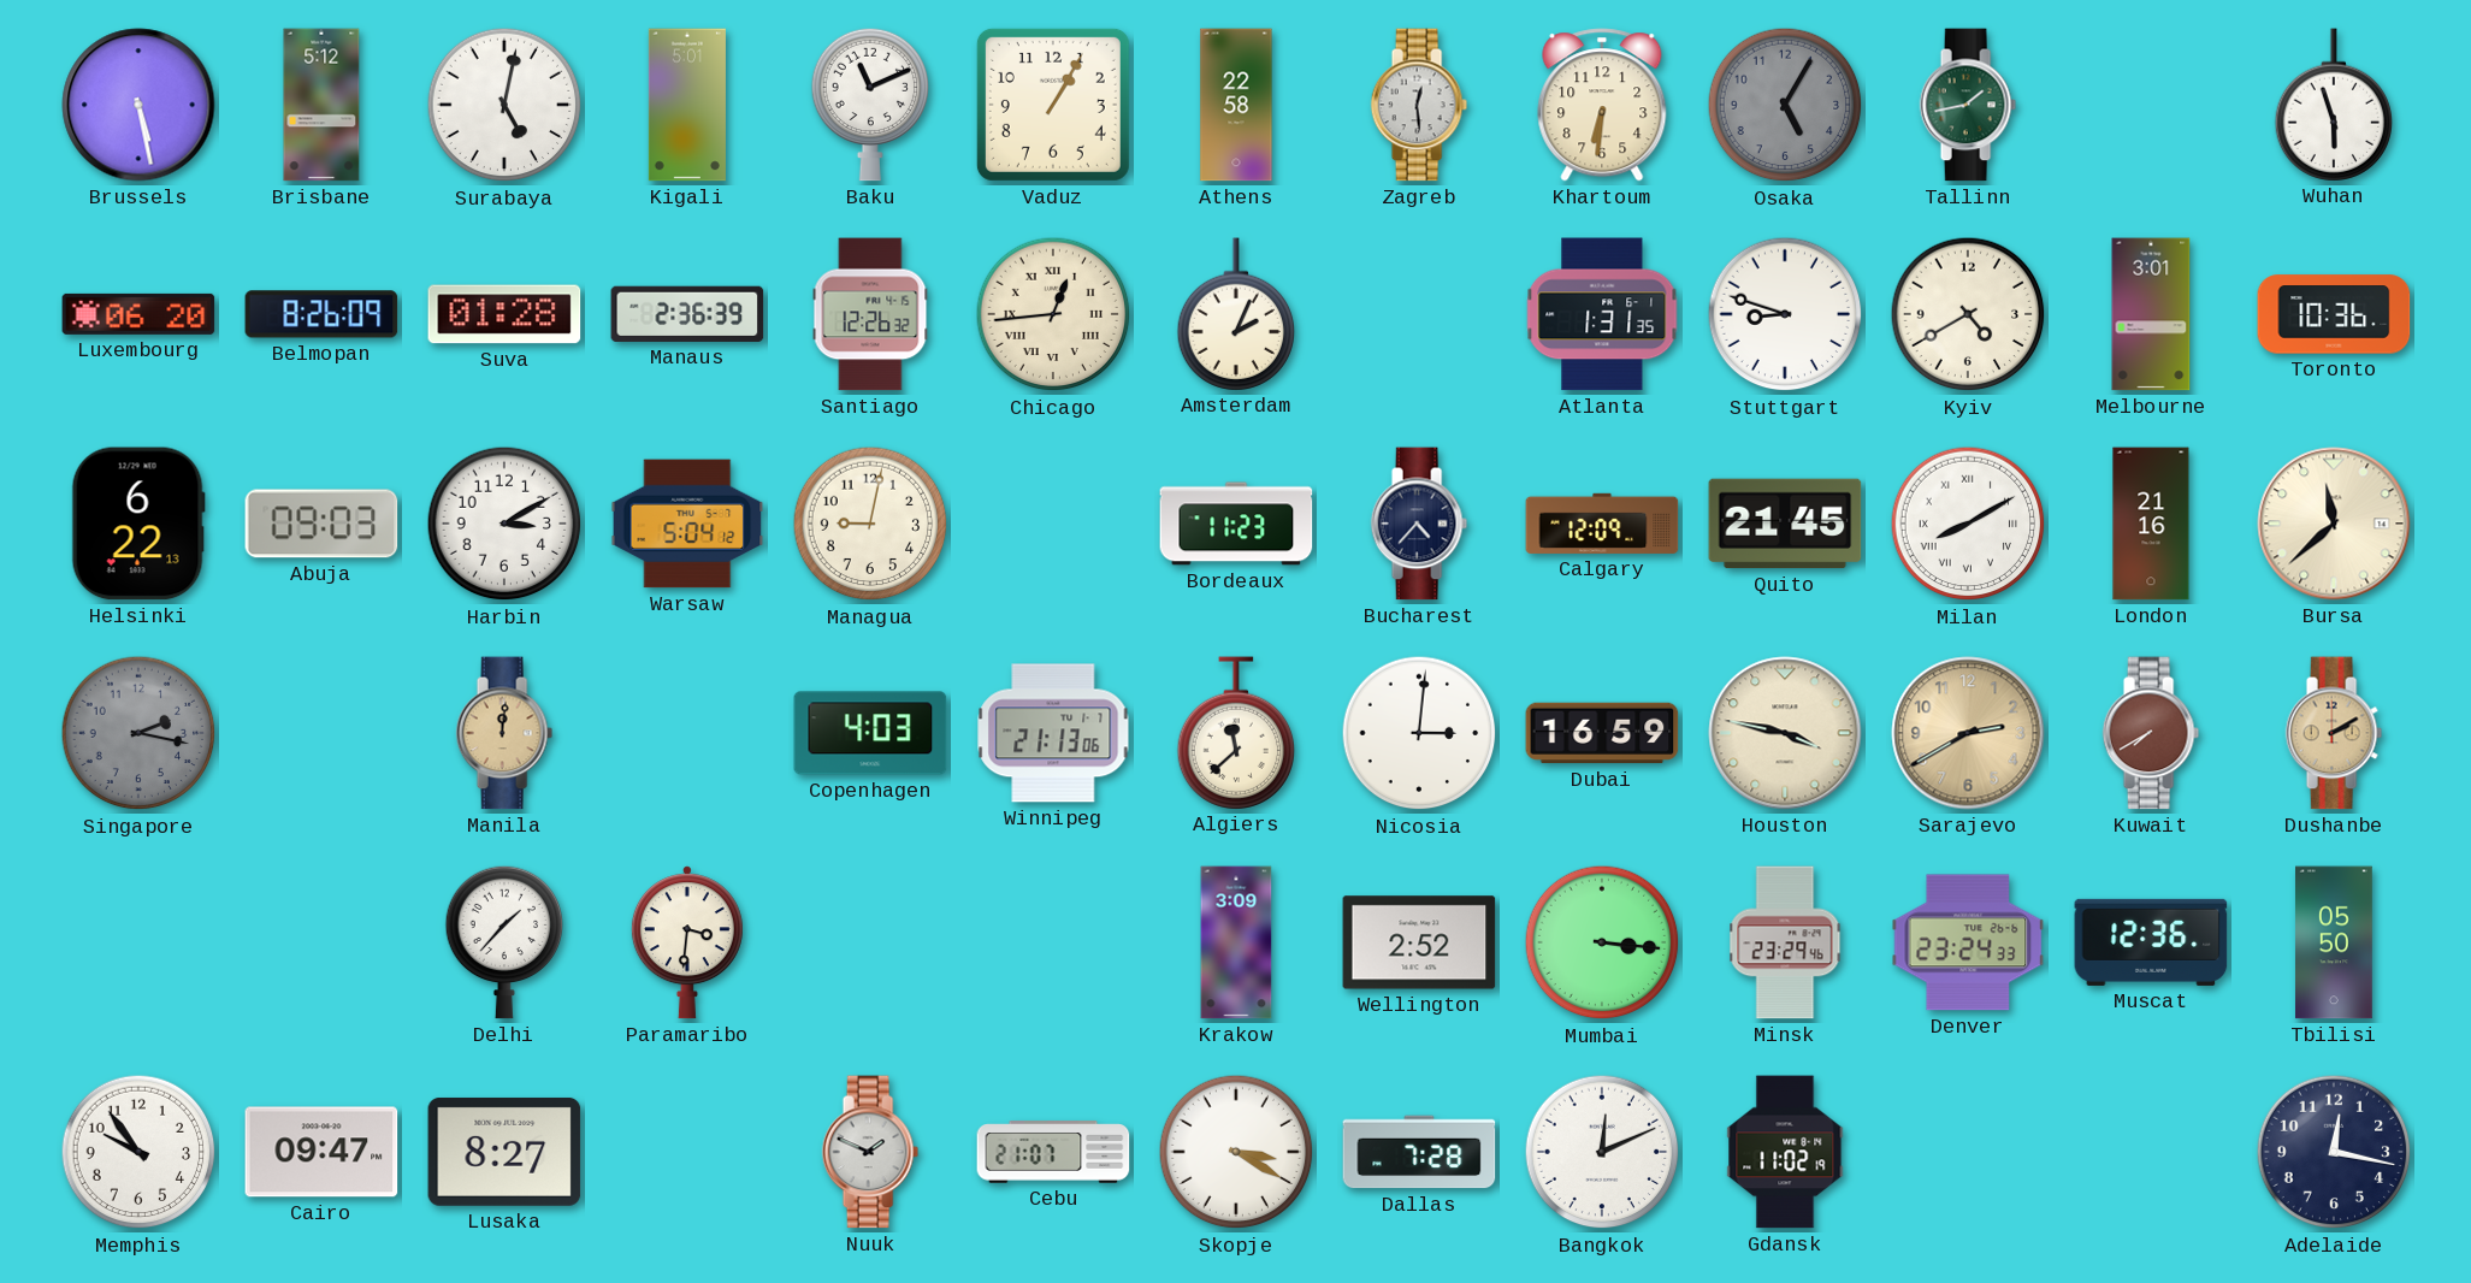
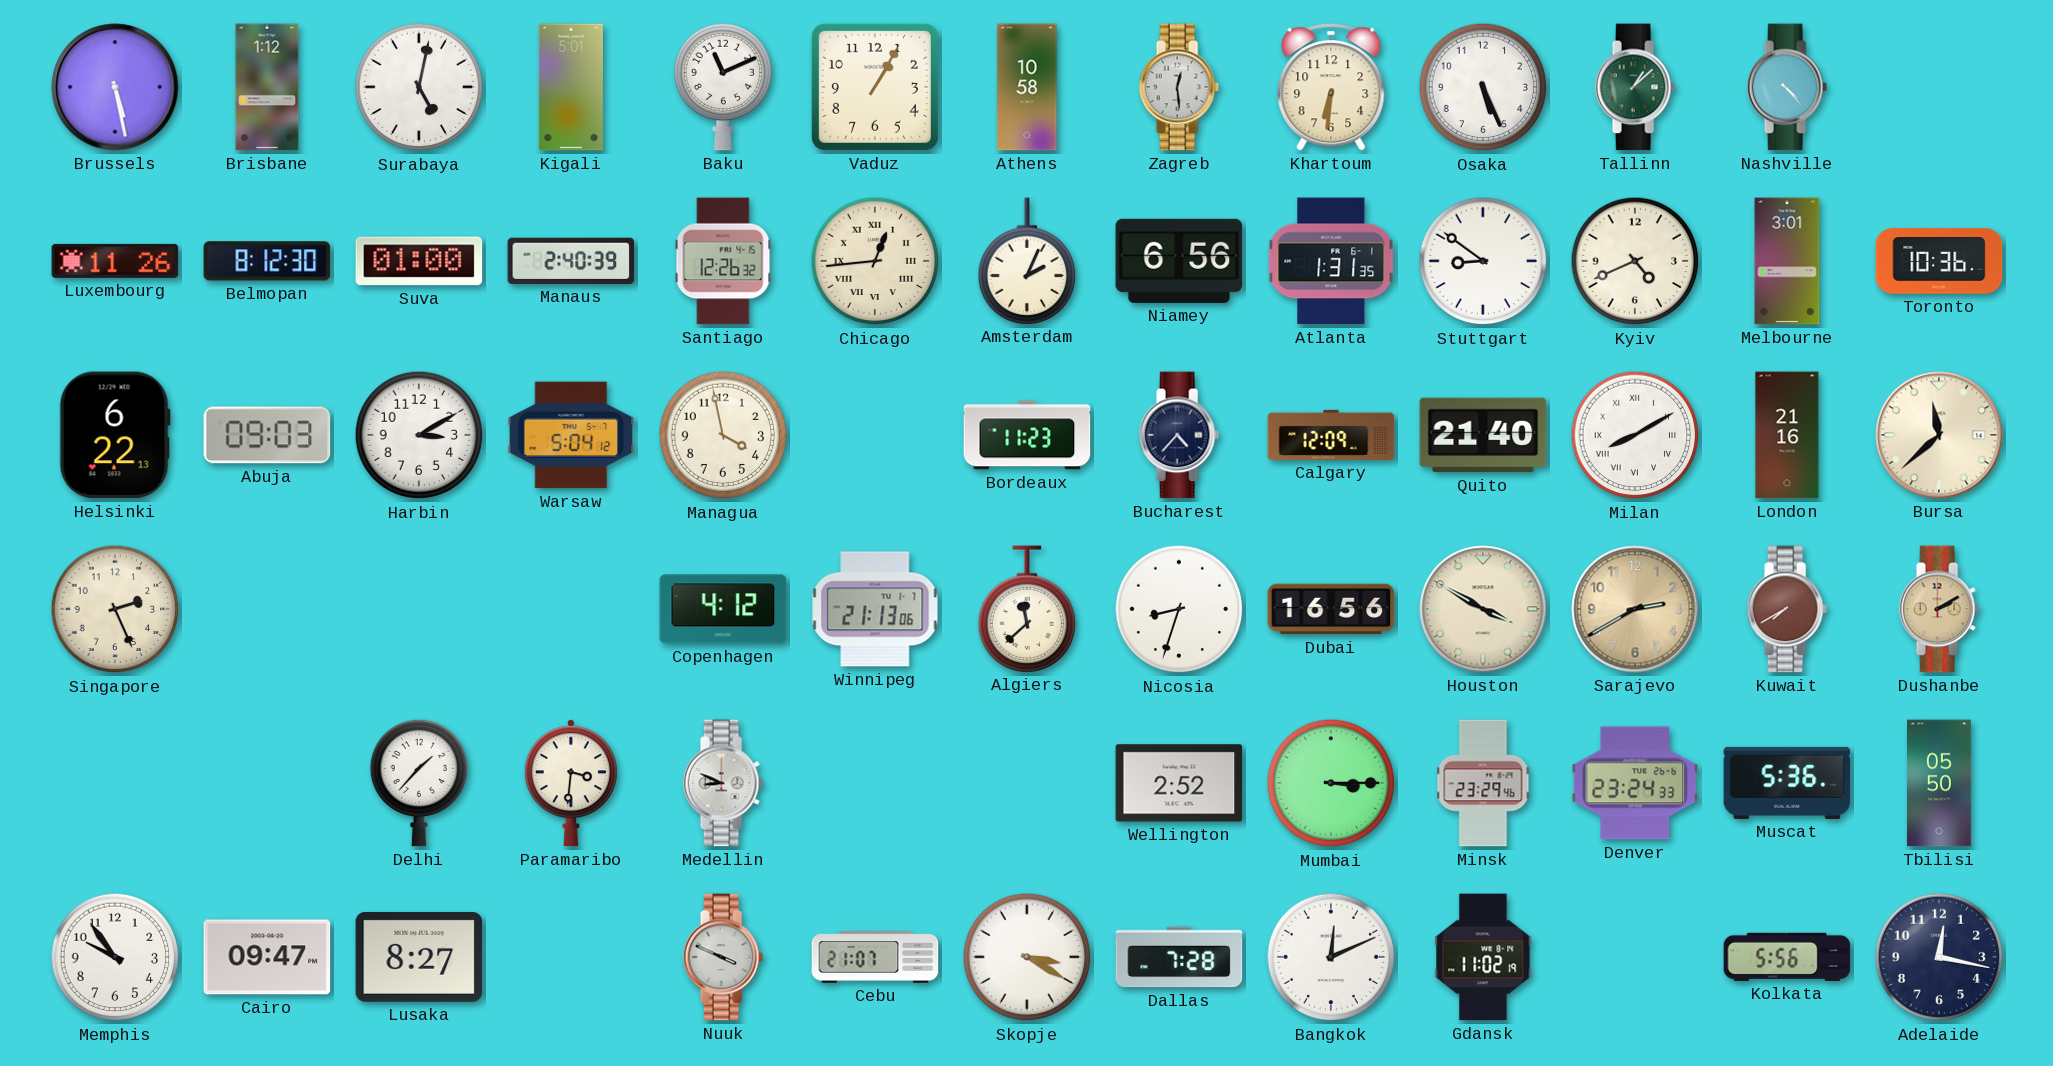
Brisbane: 5:12 -> 1:12 (267, 87)
Athens: 22:58 -> 10:58 (1027, 87)
Osaka: 5:05 -> 5:26 (1483, 87)
Osaka dial: grey -> white (1483, 87)
Tallinn: 1:43 -> 1:08 (1635, 87)
Nashville: none -> 4:23 (1787, 87)
Wuhan: 5:57 -> none (2334, 105)
Luxembourg: 06:20 -> 11:26 (115, 261)
Belmopan: 8:26 -> 8:12 (267, 261)
Suva: 01:28 -> 01:00 (419, 261)
Manaus: 2:36 -> 2:40 (571, 261)
Niamey: none -> 6:56 (1179, 261)
Stuttgart: 8:48 -> 8:51 (1483, 261)
Kyiv: 4:40 -> 4:41 (1635, 261)
Managua: 9:02 -> 3:58 (723, 435)
Quito: 21:45 -> 21:40 (1483, 435)
Singapore: 2:17 -> 2:26 (115, 609)
Singapore dial: grey -> cream (115, 609)
Manila: 12:01 -> none (504, 733)
Copenhagen: 4:03 -> 4:12 (723, 609)
Nicosia: 3:01 -> 8:33 (1179, 609)
Dubai: 16:59 -> 16:56 (1331, 609)
Houston: 3:47 -> 3:50 (1483, 609)
Medellin: none -> 8:49 (723, 783)
Krakow: 3:09 -> none (1236, 942)
Mumbai: 3:16 -> 3:15 (1331, 783)
Muscat: 12:36 -> 5:36 (1787, 783)
Nuuk: 1:49 -> 3:49 (723, 957)
Kolkata: none -> 5:56 (1787, 957)
